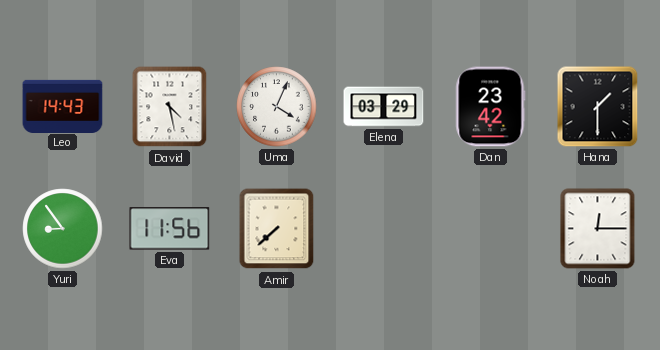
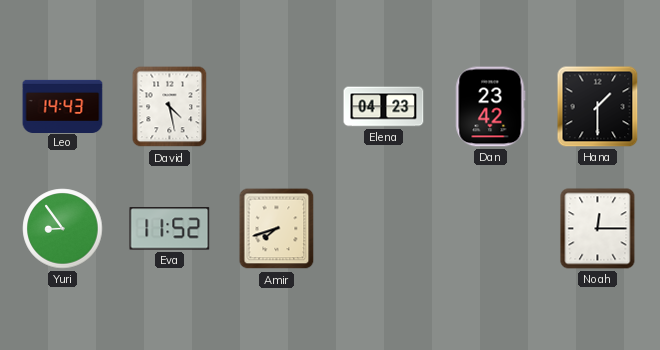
Uma: 4:04 -> none (277, 107)
Elena: 03:29 -> 04:23 (384, 107)
Eva: 11:56 -> 11:52 (170, 229)
Amir: 7:38 -> 7:42 (277, 229)
